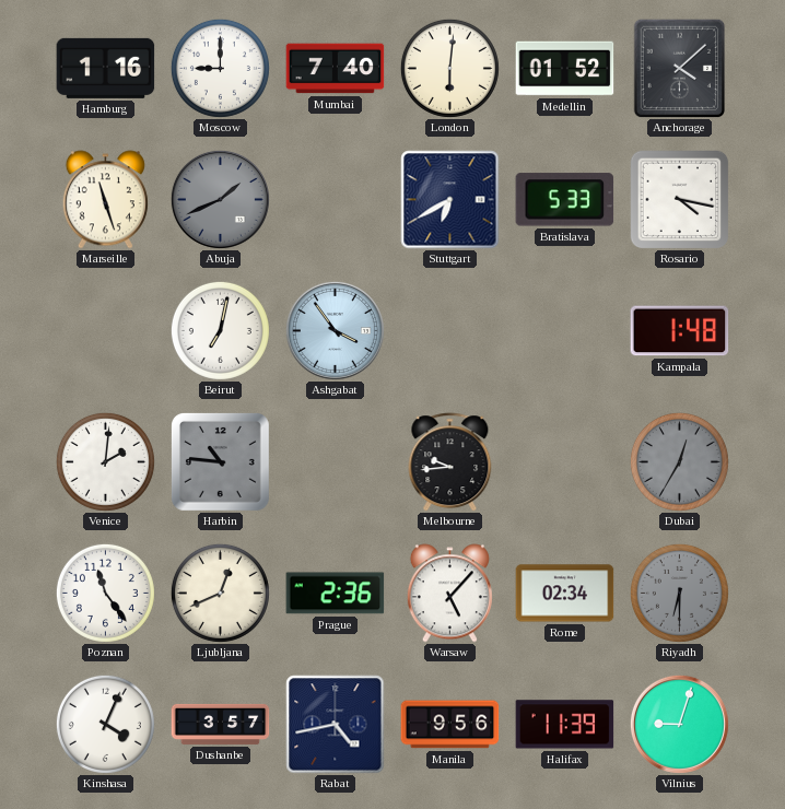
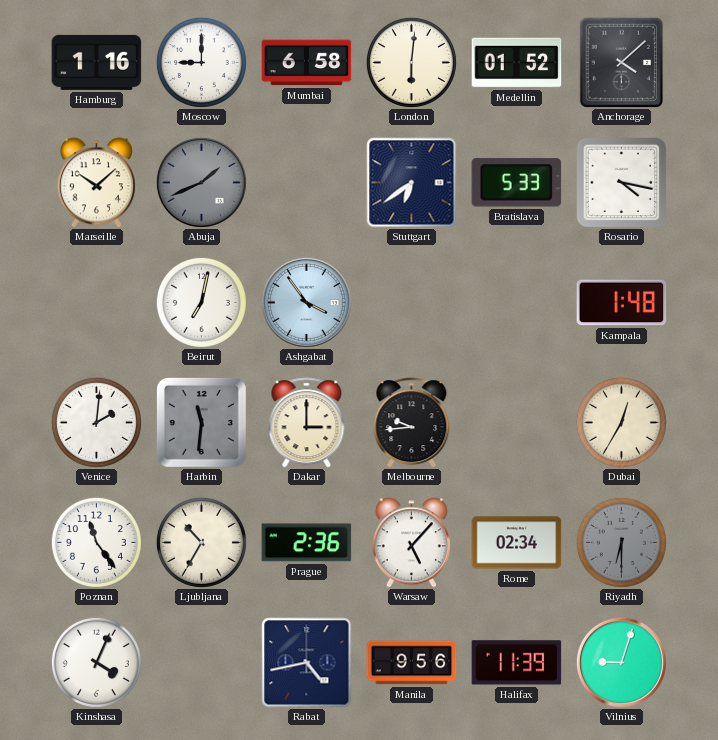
Mumbai: 7:40 -> 6:58 (307, 63)
Marseille: 11:27 -> 10:08 (96, 183)
Stuttgart: 6:40 -> 6:39 (412, 183)
Harbin: 10:46 -> 11:31 (201, 422)
Dakar: none -> 3:00 (307, 423)
Dubai dial: grey -> cream (621, 422)
Ljubljana: 12:41 -> 10:35 (201, 542)
Dushanbe: 3:57 -> none (221, 724)
